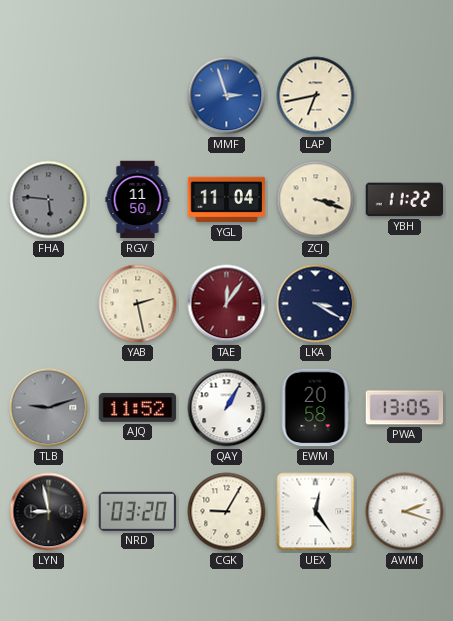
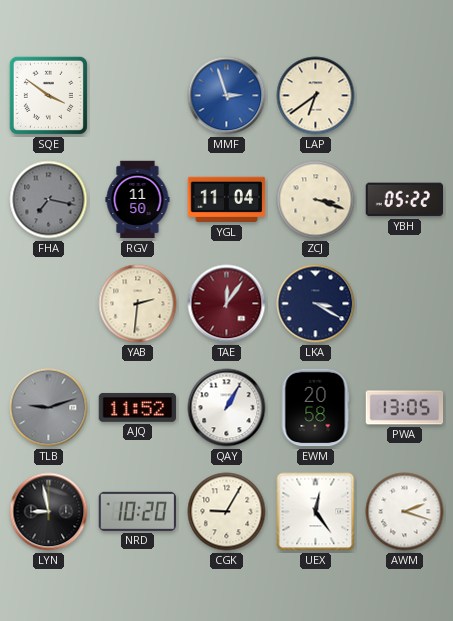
SQE: none -> 3:51 (48, 95)
LAP: 6:43 -> 6:39 (316, 96)
FHA: 5:46 -> 7:17 (49, 200)
YBH: 11:22 -> 05:22 (404, 200)
YAB: 2:28 -> 2:31 (138, 304)
NRD: 03:20 -> 10:20 (137, 511)
